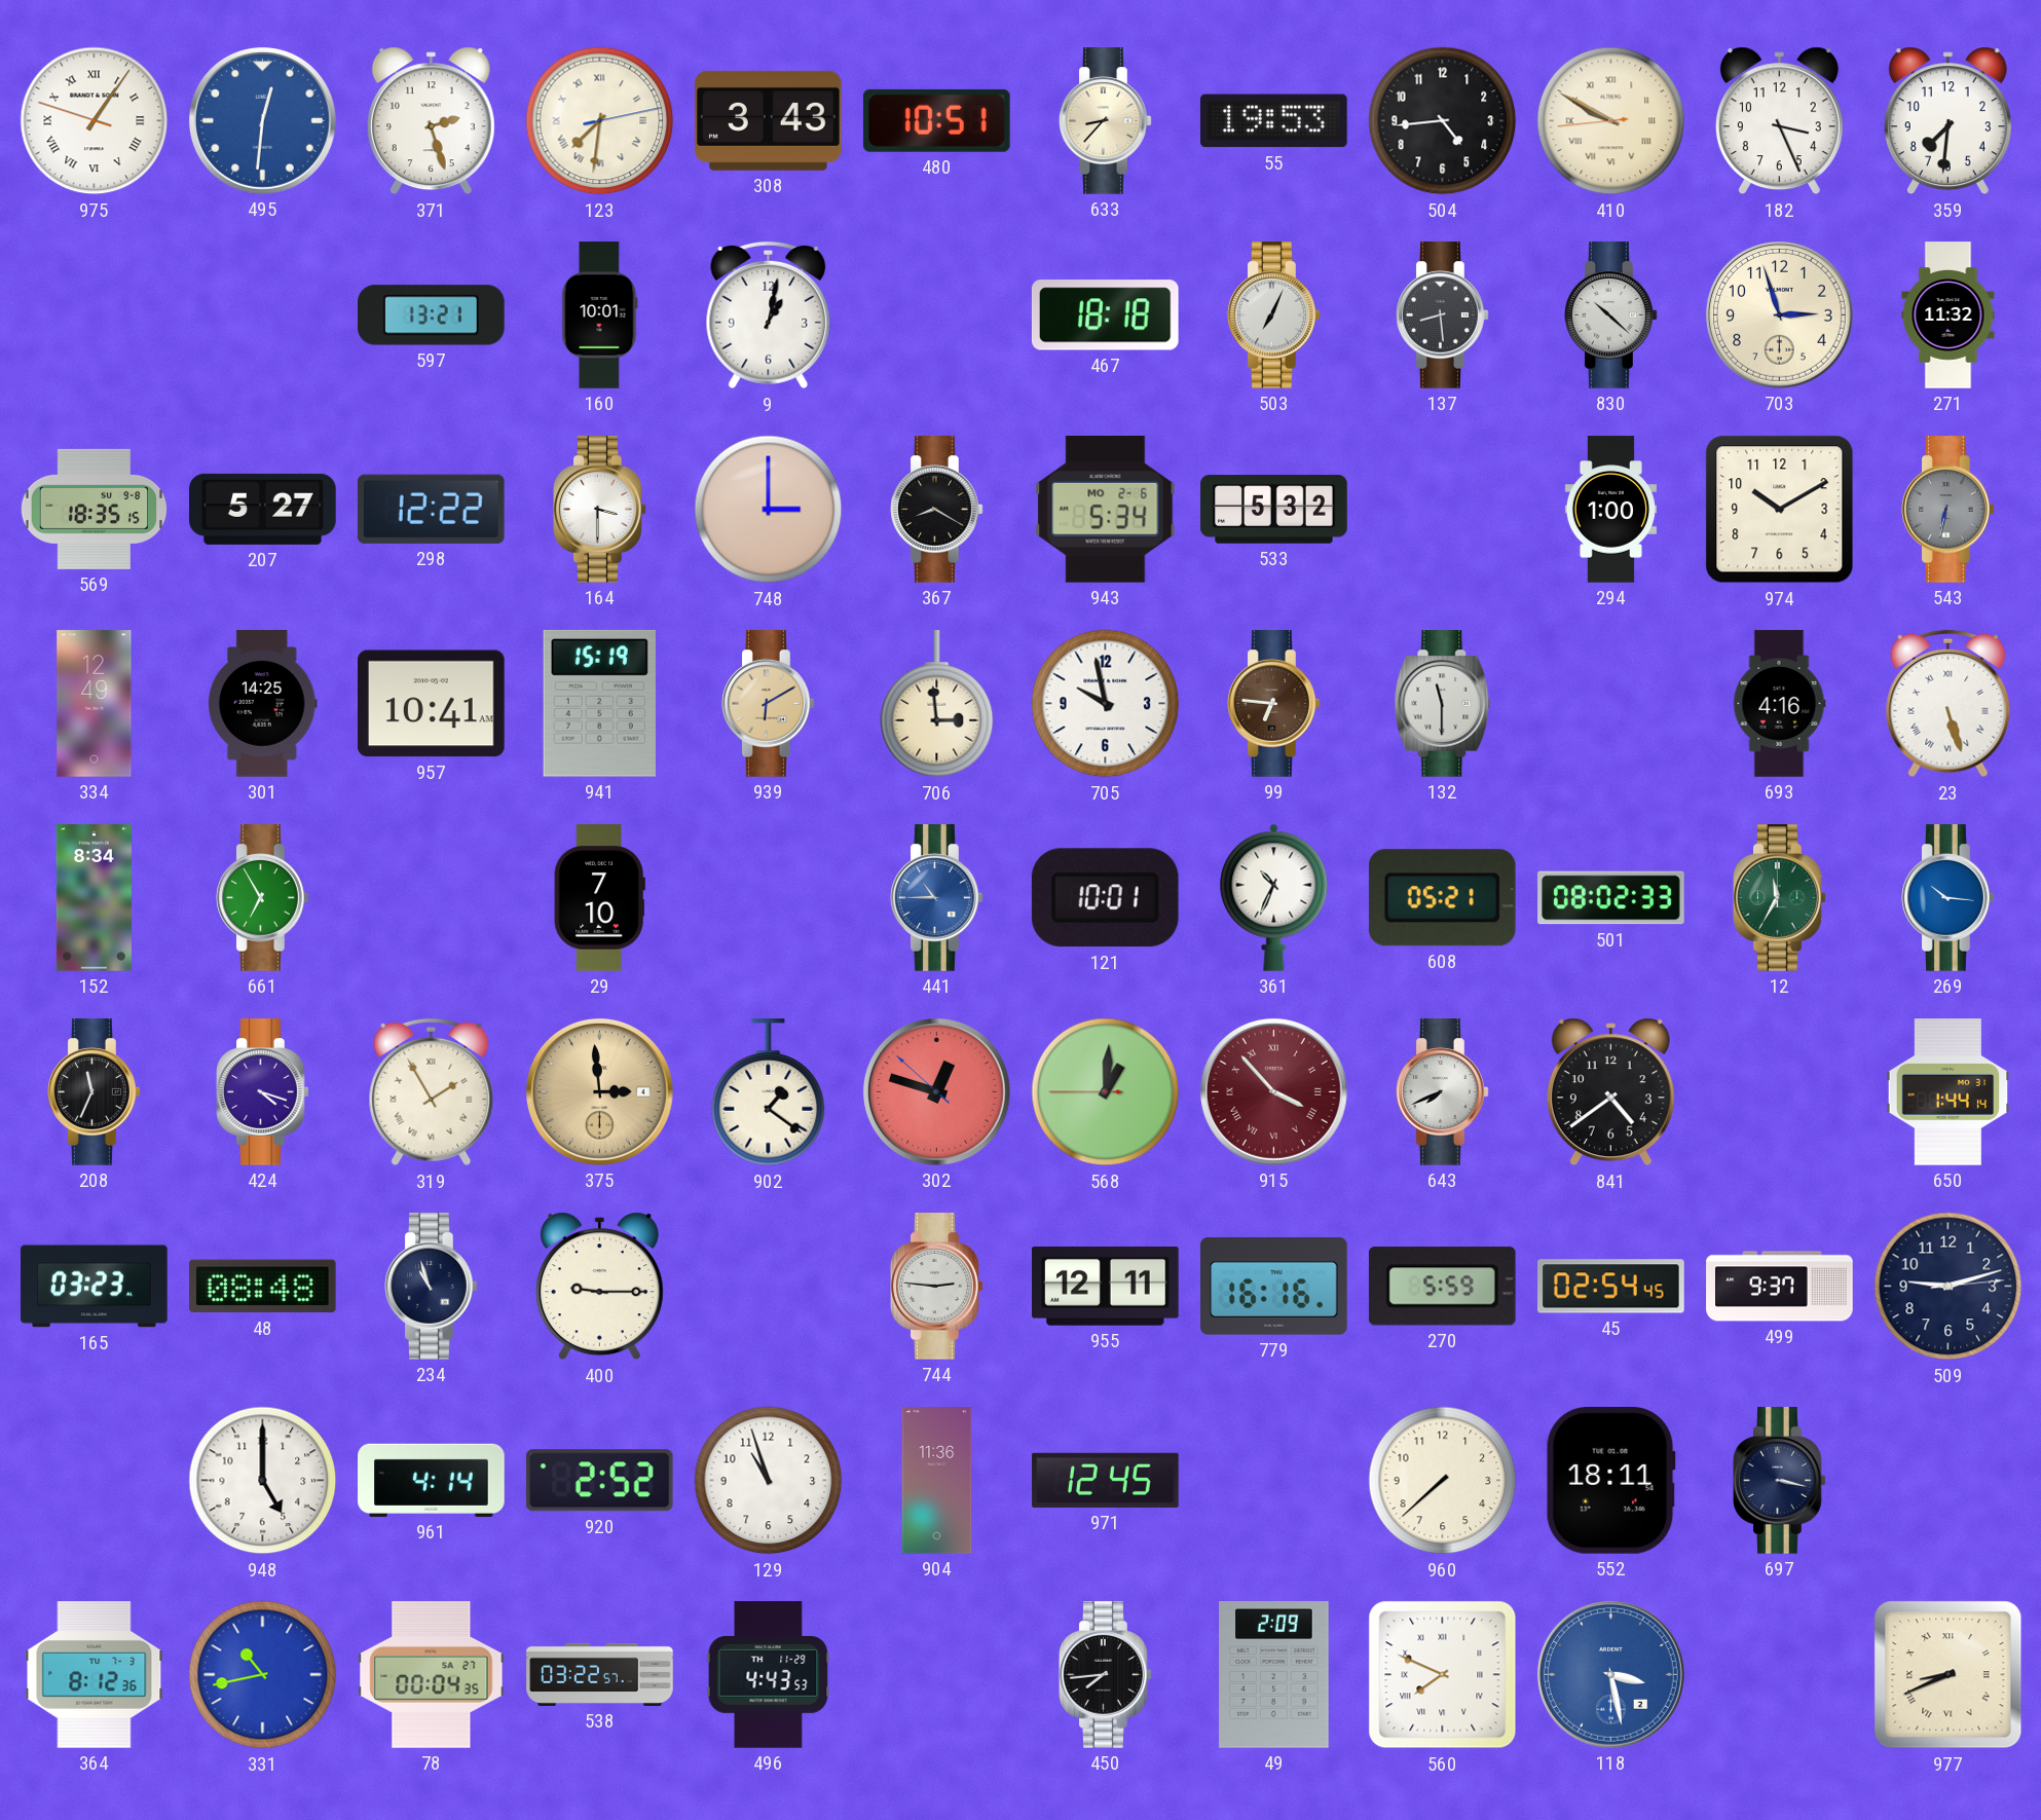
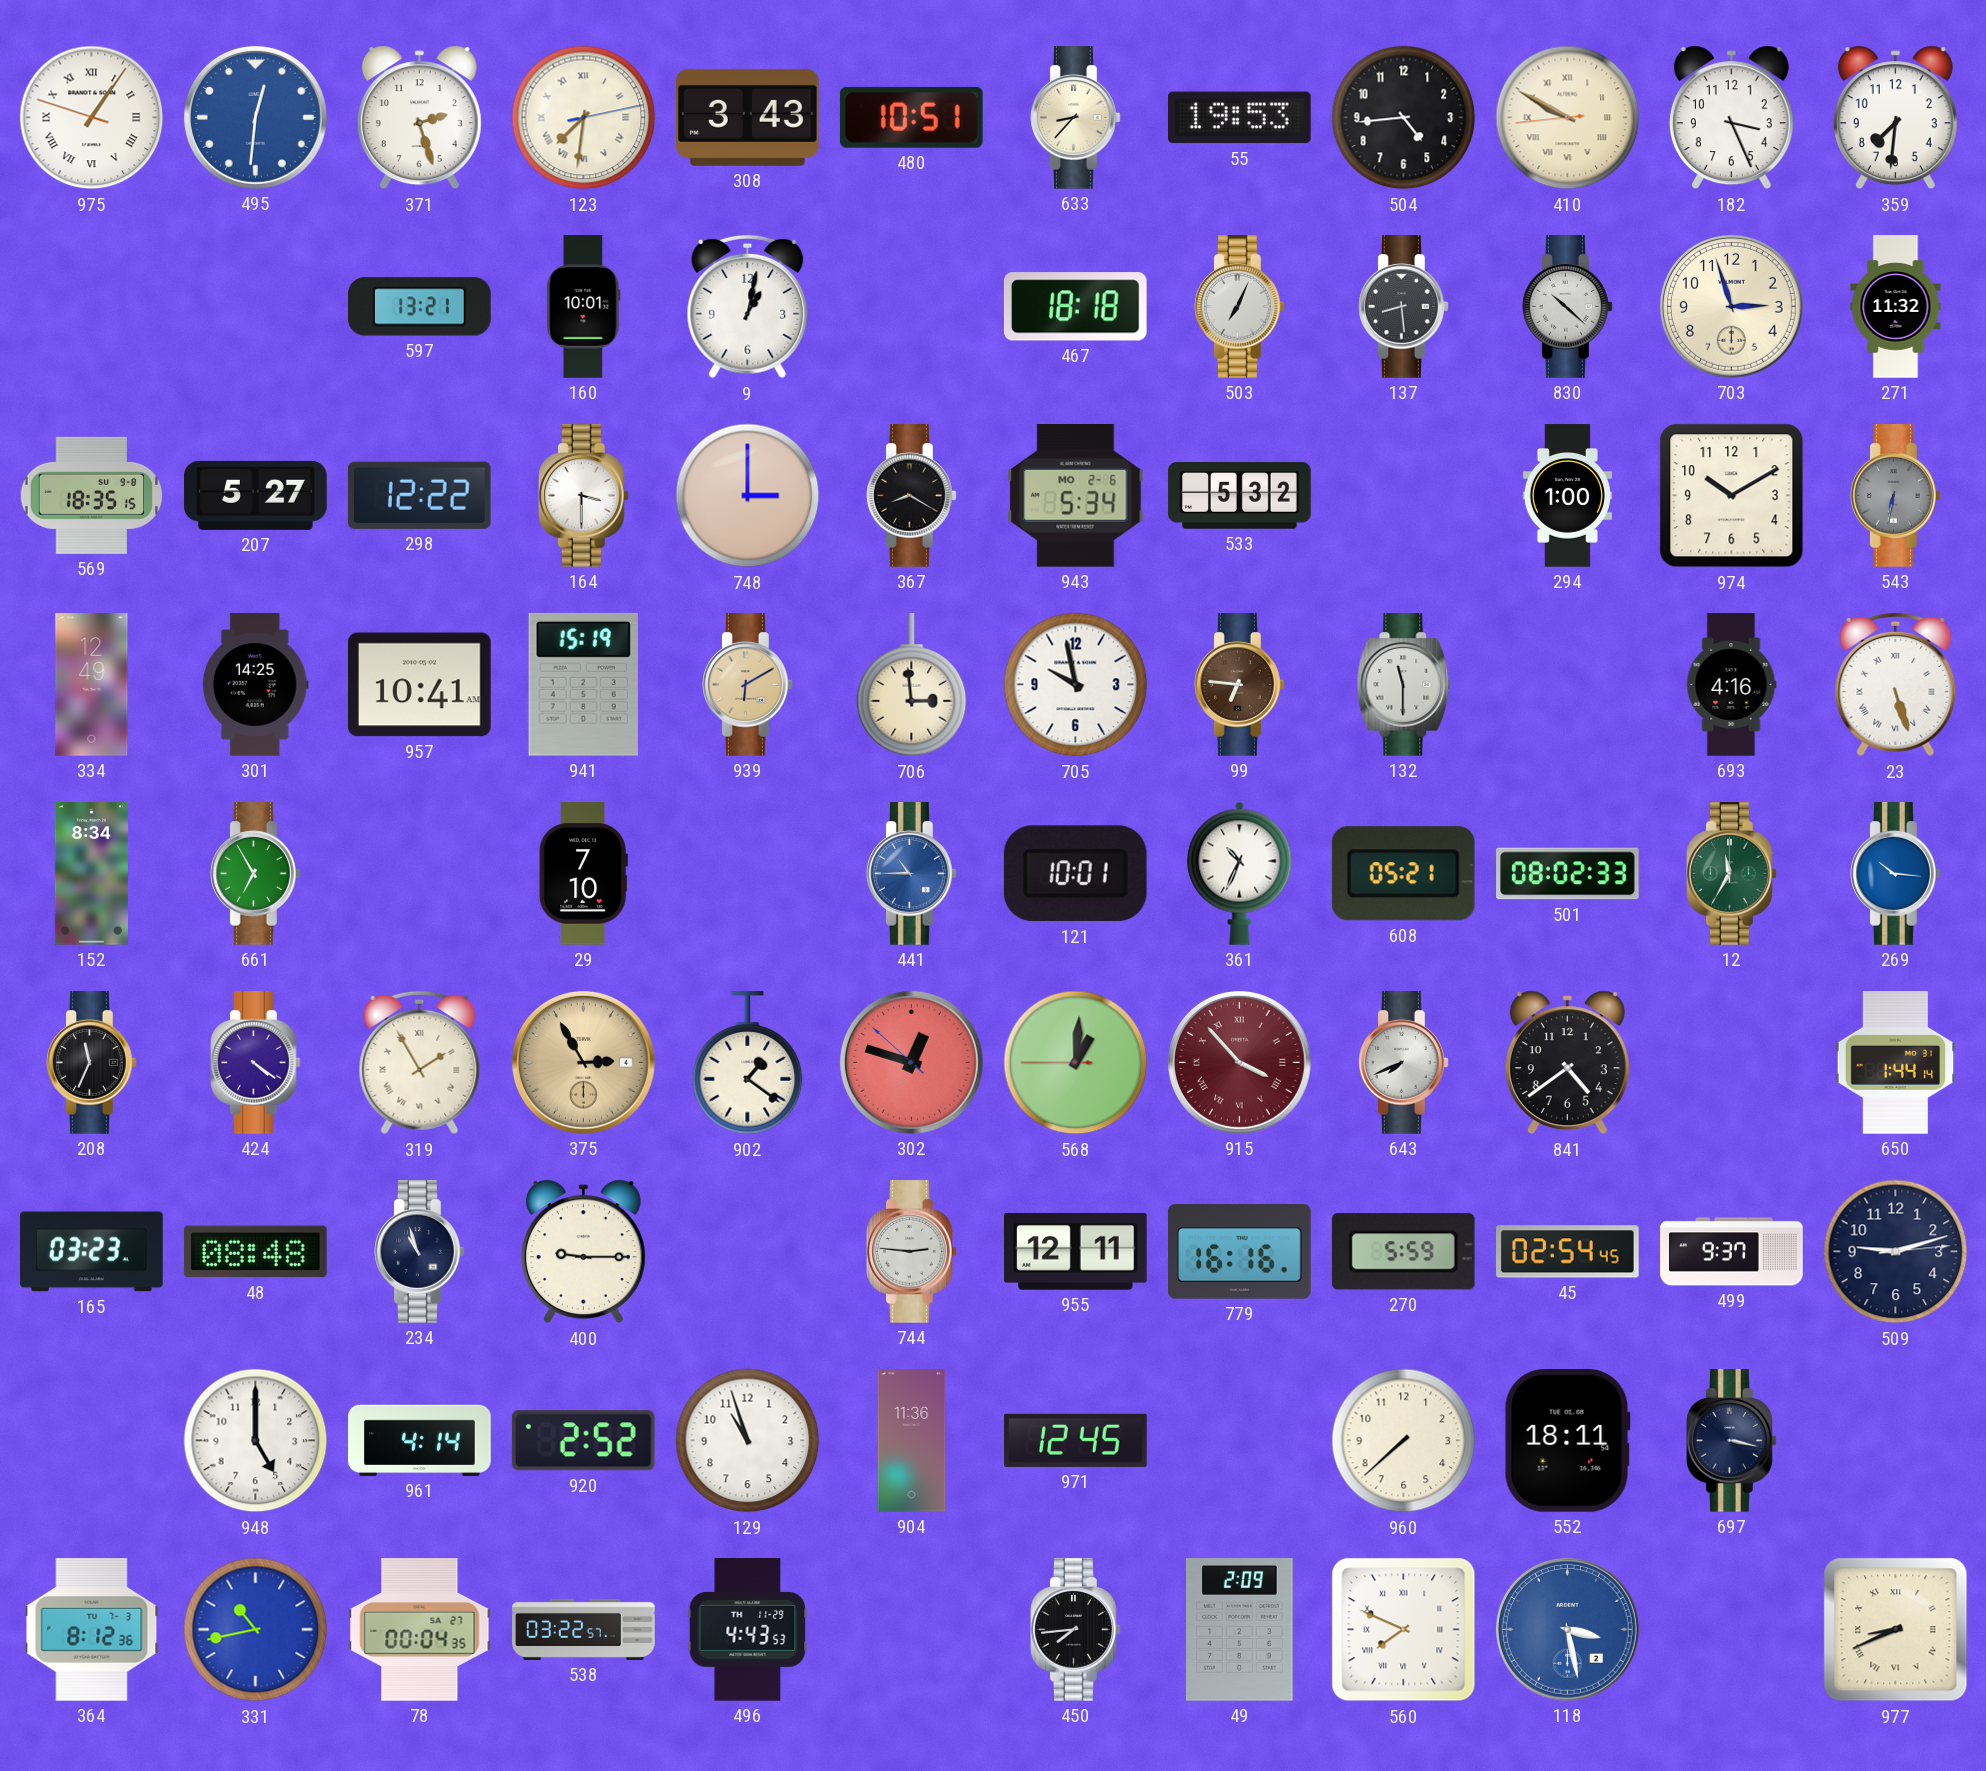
424: 4:18 -> 4:21 (256, 1063)
375: 2:59 -> 2:55 (583, 1062)
